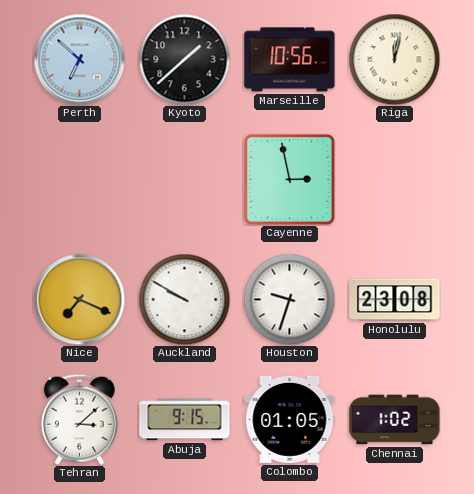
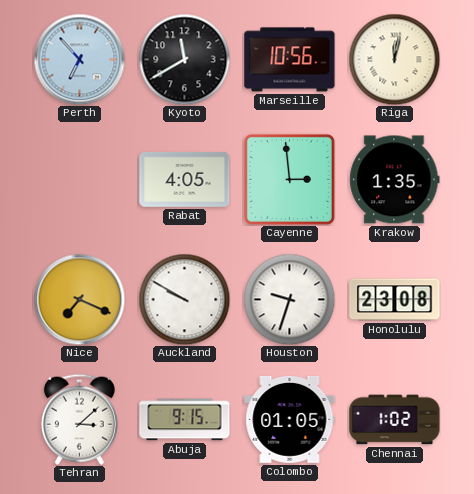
Perth: 6:52 -> 6:53 (79, 59)
Kyoto: 1:38 -> 11:40 (184, 59)
Rabat: none -> 4:05 (185, 179)
Cayenne: 2:58 -> 2:59 (289, 179)
Krakow: none -> 1:35 (395, 180)
